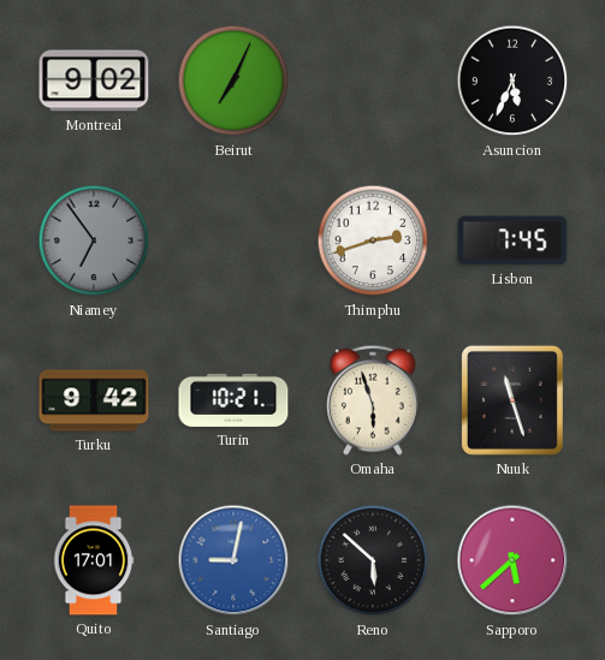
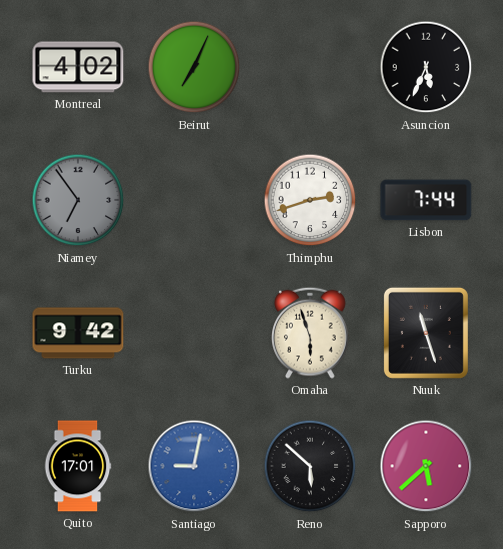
Montreal: 9:02 -> 4:02 (78, 67)
Lisbon: 7:45 -> 7:44 (426, 200)
Turin: 10:21 -> none (233, 400)
